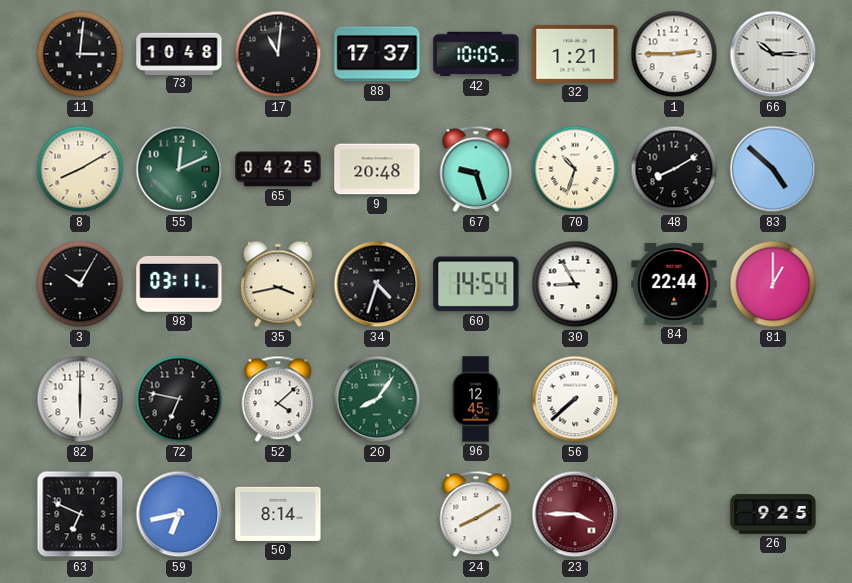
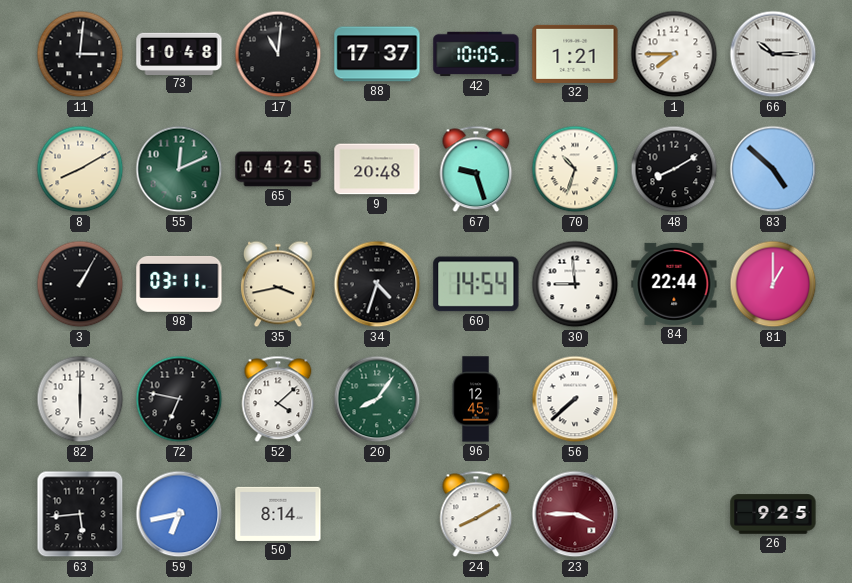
1: 2:45 -> 7:45 (674, 54)
3: 10:05 -> 1:05 (80, 284)
30: 8:55 -> 8:59 (575, 284)
63: 6:49 -> 5:44 (80, 514)
